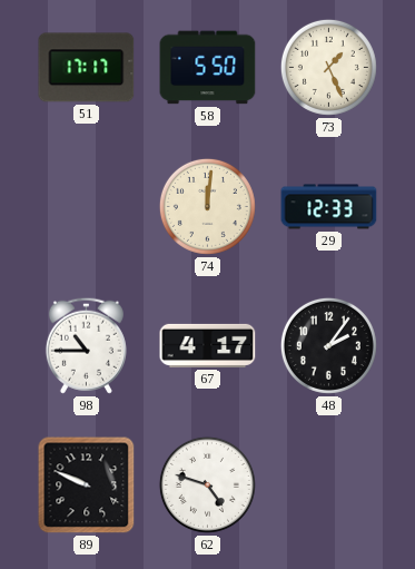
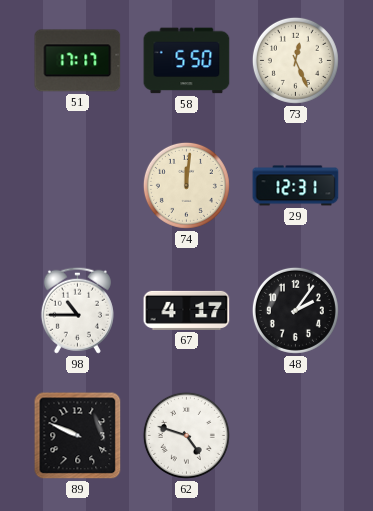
73: 1:26 -> 12:26 (295, 60)
29: 12:33 -> 12:31 (296, 186)
